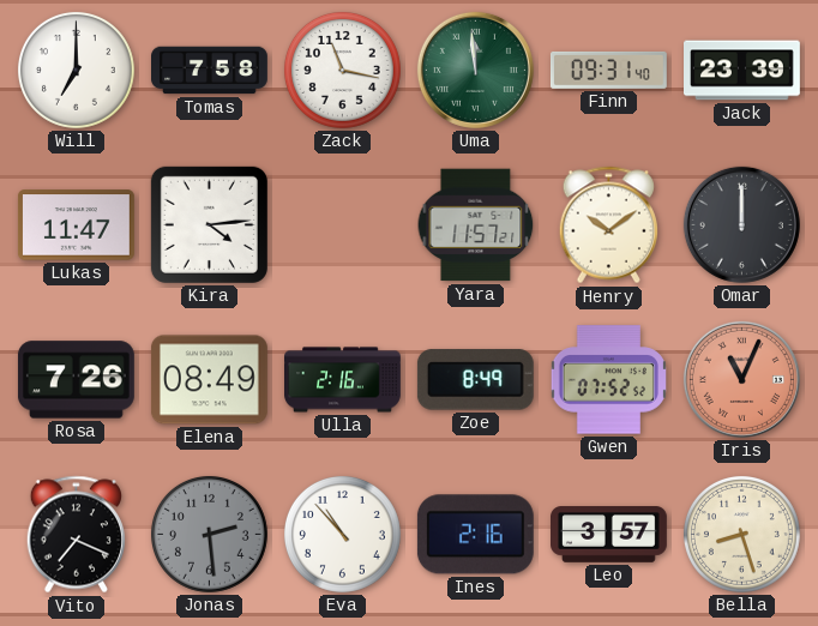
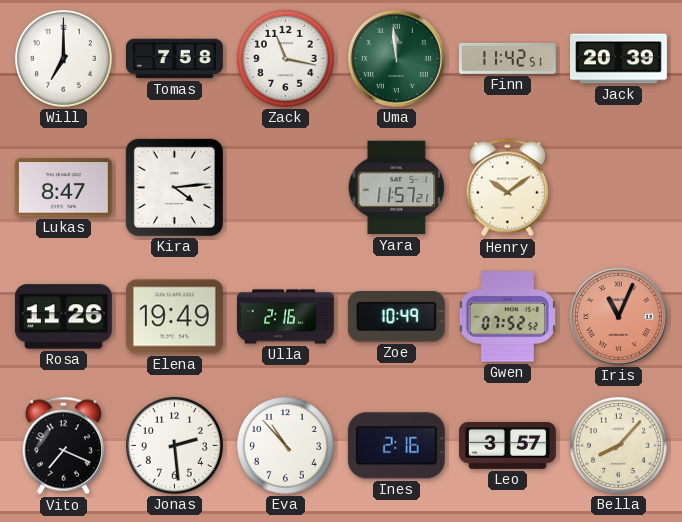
Finn: 09:31 -> 11:42 (507, 58)
Jack: 23:39 -> 20:39 (619, 59)
Lukas: 11:47 -> 8:47 (63, 188)
Omar: 12:00 -> none (741, 224)
Rosa: 7:26 -> 11:26 (63, 317)
Elena: 08:49 -> 19:49 (174, 317)
Zoe: 8:49 -> 10:49 (396, 317)
Jonas dial: grey -> white (174, 445)
Bella: 8:27 -> 8:07 (618, 445)
